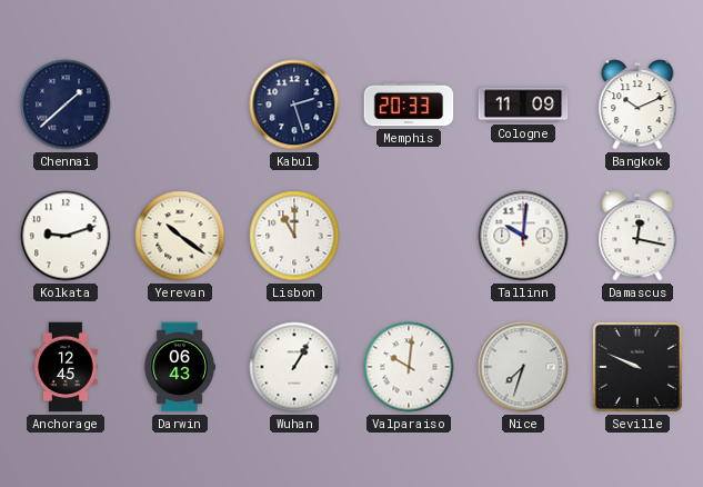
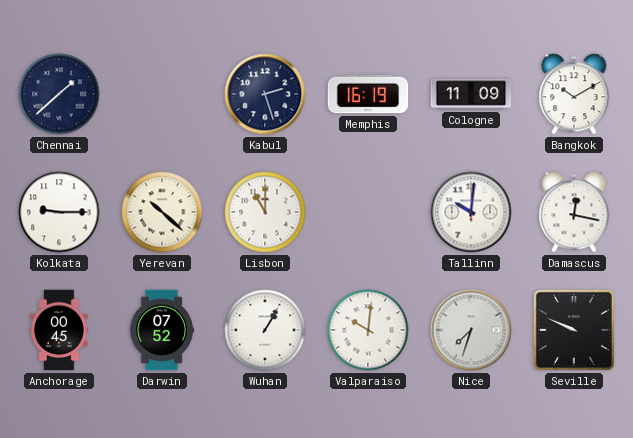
Memphis: 20:33 -> 16:19 (368, 94)
Bangkok: 10:11 -> 10:10 (574, 94)
Kolkata: 9:12 -> 9:15 (59, 212)
Yerevan: 10:21 -> 10:22 (162, 212)
Anchorage: 12:45 -> 00:45 (59, 330)
Darwin: 06:43 -> 07:52 (162, 330)
